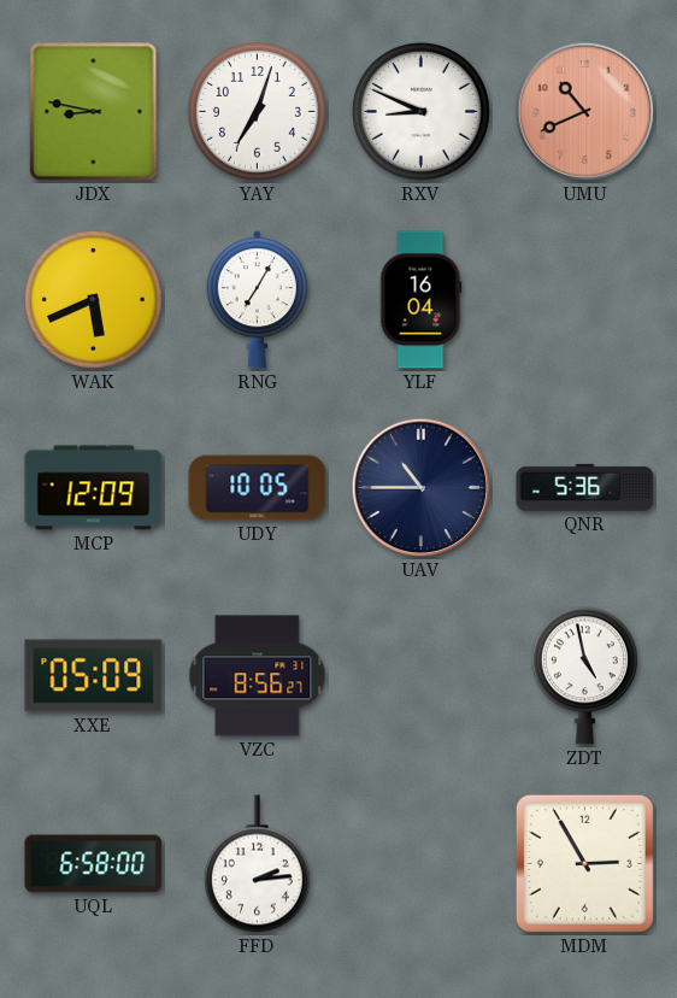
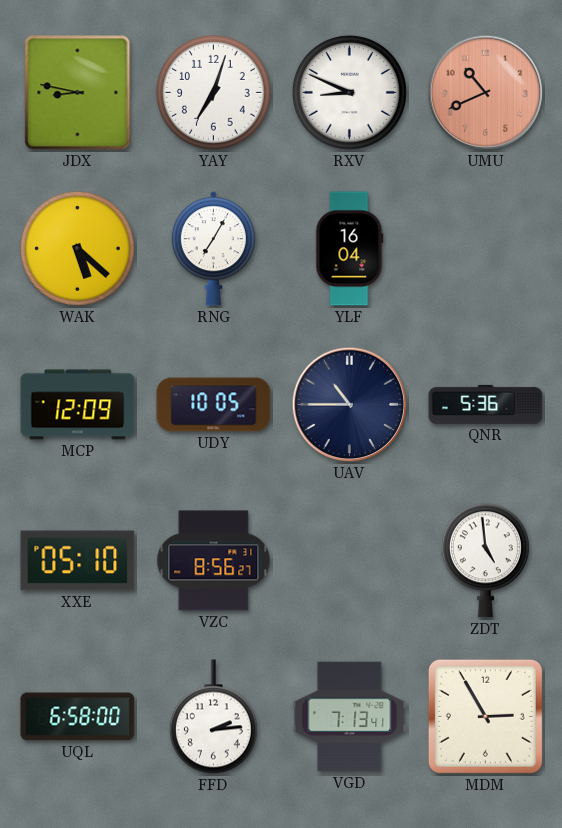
WAK: 5:41 -> 5:22 (77, 248)
XXE: 05:09 -> 05:10 (78, 561)
ZDT: 4:58 -> 4:59 (485, 561)
VGD: none -> 7:13 (350, 717)
